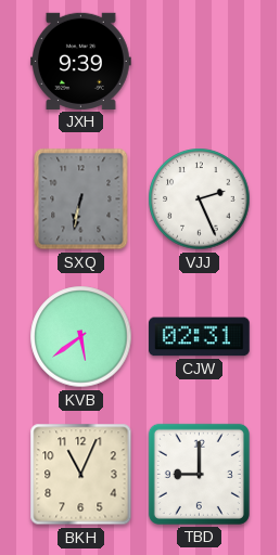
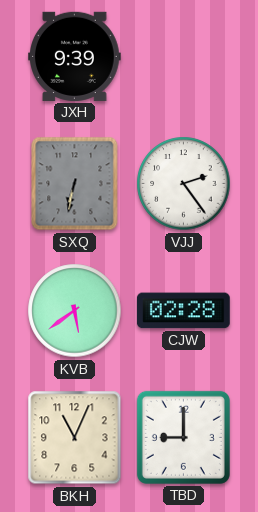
VJJ: 2:26 -> 2:24 (184, 184)
CJW: 02:31 -> 02:28 (183, 311)
